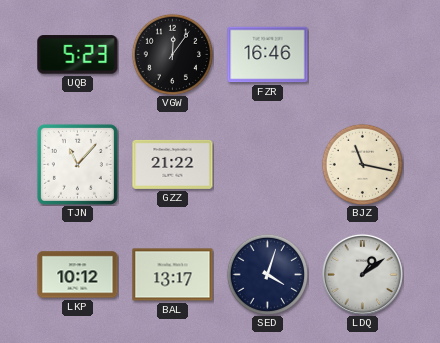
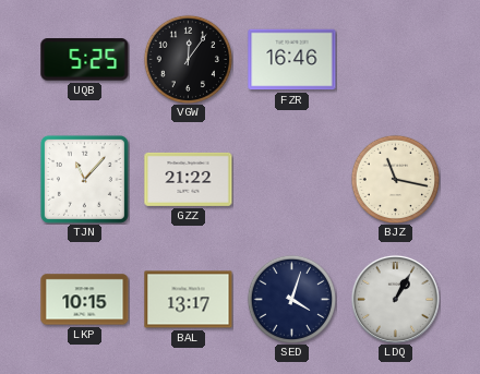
UQB: 5:23 -> 5:25 (85, 60)
LKP: 10:12 -> 10:15 (85, 300)
LDQ: 1:09 -> 1:05 (395, 299)
